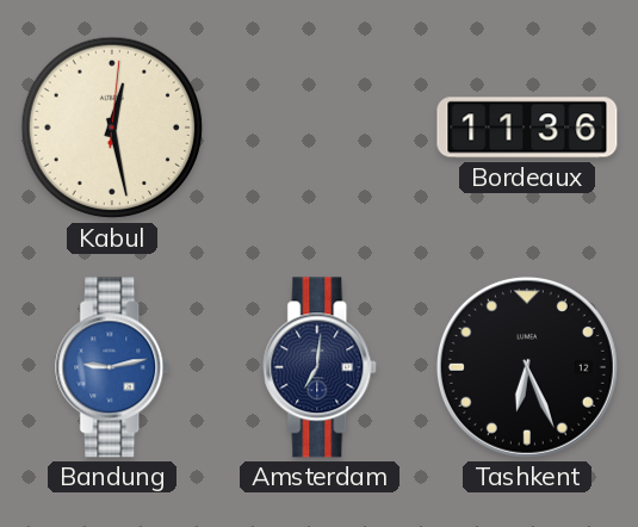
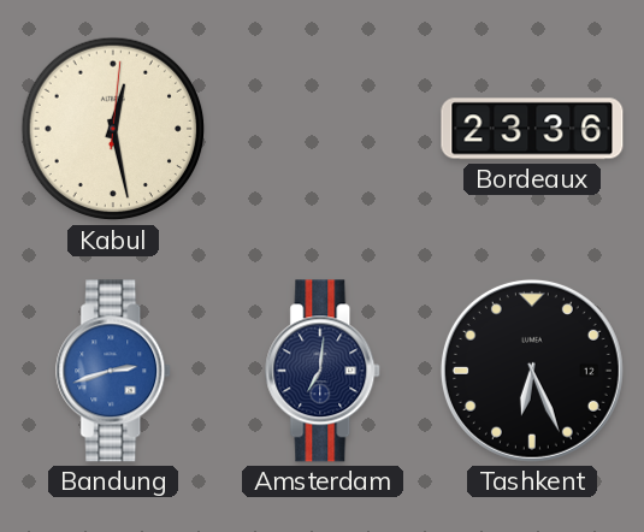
Bordeaux: 11:36 -> 23:36 (532, 129)
Bandung: 9:13 -> 2:42 (114, 371)
